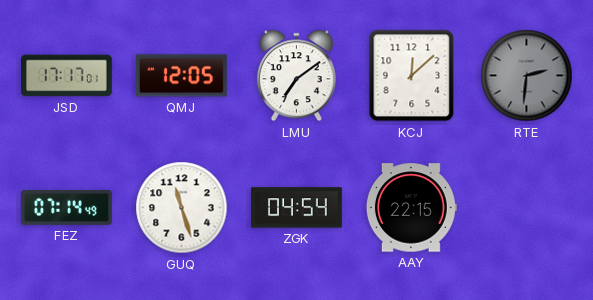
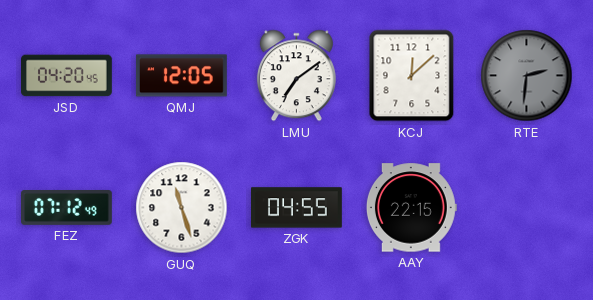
JSD: 17:17 -> 04:20 (67, 76)
FEZ: 07:14 -> 07:12 (67, 208)
ZGK: 04:54 -> 04:55 (297, 208)
